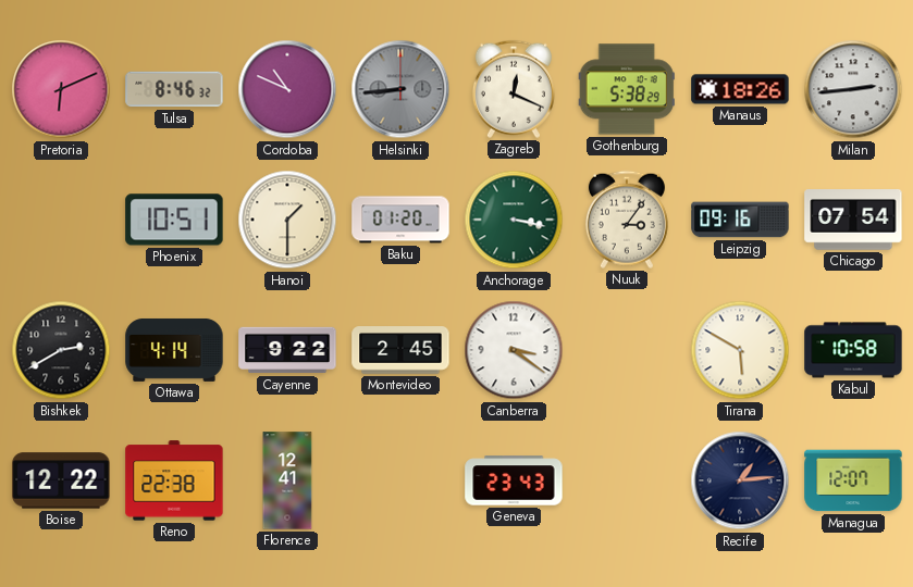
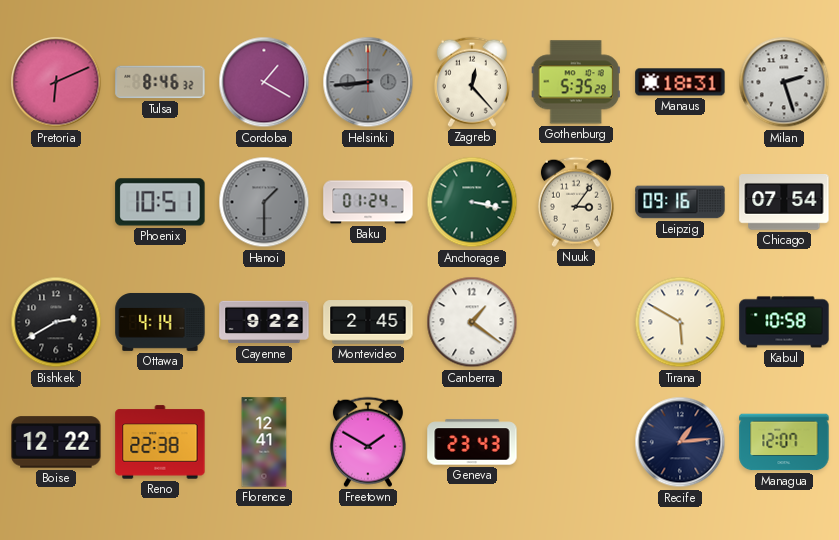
Cordoba: 10:49 -> 1:20 (264, 82)
Zagreb: 12:19 -> 12:23 (472, 82)
Gothenburg: 5:38 -> 5:35 (576, 82)
Manaus: 18:26 -> 18:31 (680, 82)
Milan: 2:44 -> 2:27 (784, 82)
Hanoi dial: cream -> grey (264, 202)
Baku: 01:20 -> 01:24 (368, 202)
Canberra: 3:21 -> 1:21 (472, 322)
Freetown: none -> 1:50 (368, 442)
